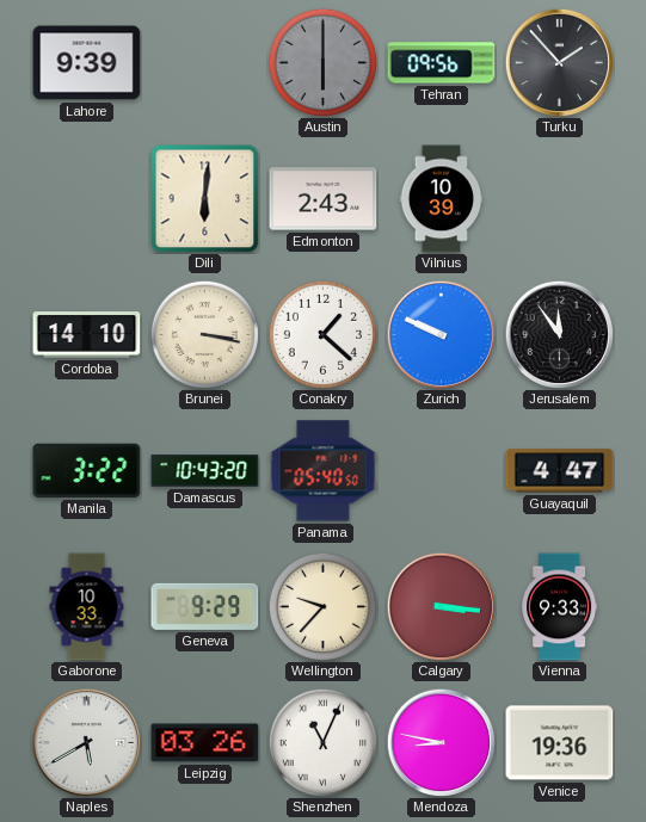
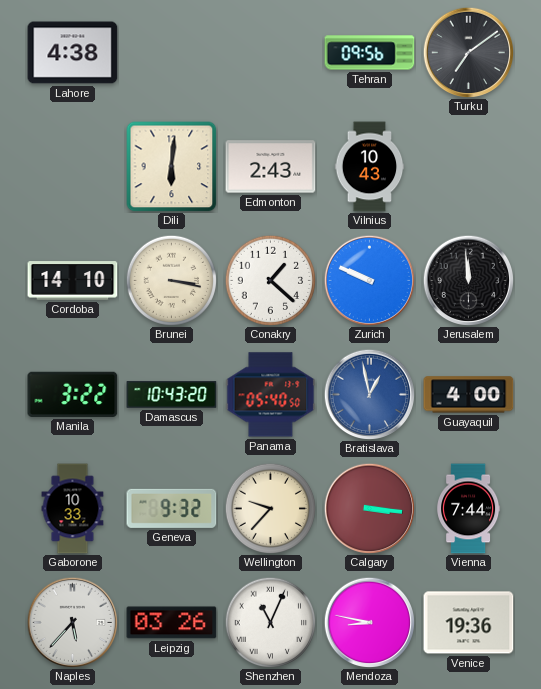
Lahore: 9:39 -> 4:38 (73, 53)
Austin: 6:00 -> none (322, 62)
Turku: 1:53 -> 7:09 (468, 52)
Vilnius: 10:39 -> 10:43 (370, 167)
Jerusalem: 11:54 -> 11:59 (468, 280)
Bratislava: none -> 12:58 (369, 394)
Guayaquil: 4:47 -> 4:00 (469, 395)
Geneva: 9:29 -> 9:32 (172, 508)
Vienna: 9:33 -> 7:44 (469, 509)
Naples: 5:40 -> 5:37 (72, 622)
